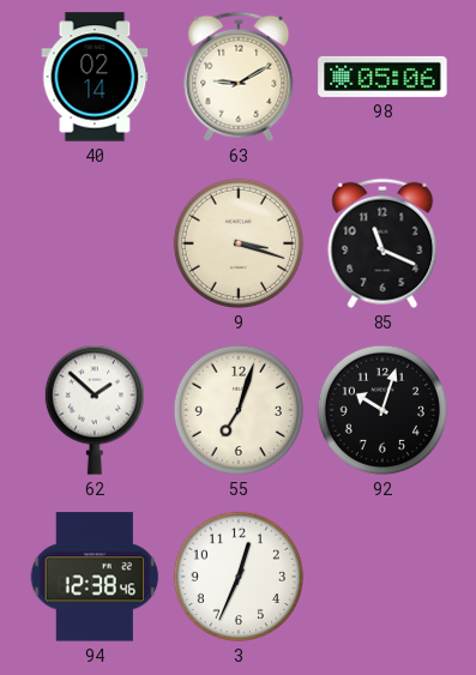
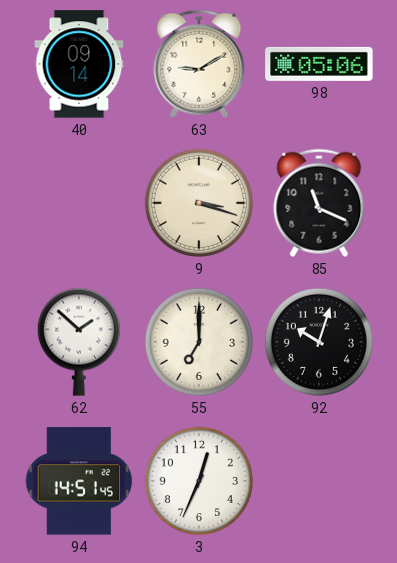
40: 02:14 -> 09:14 (79, 64)
55: 7:03 -> 7:00 (199, 342)
94: 12:38 -> 14:51 (79, 481)
